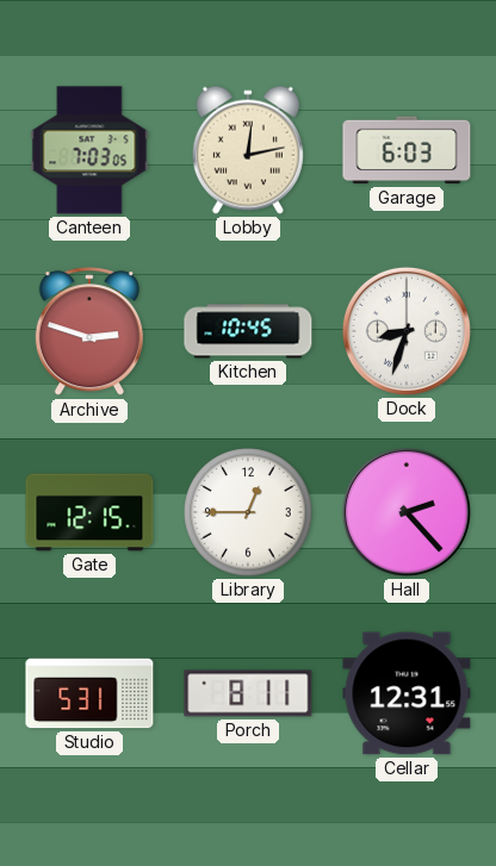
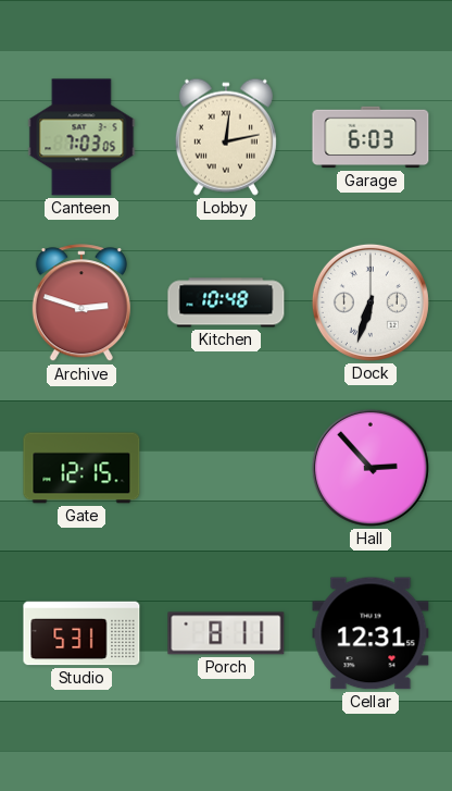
Kitchen: 10:45 -> 10:48 (226, 302)
Dock: 8:33 -> 6:33 (371, 302)
Library: 12:45 -> none (248, 512)
Hall: 2:23 -> 2:53 (371, 468)
